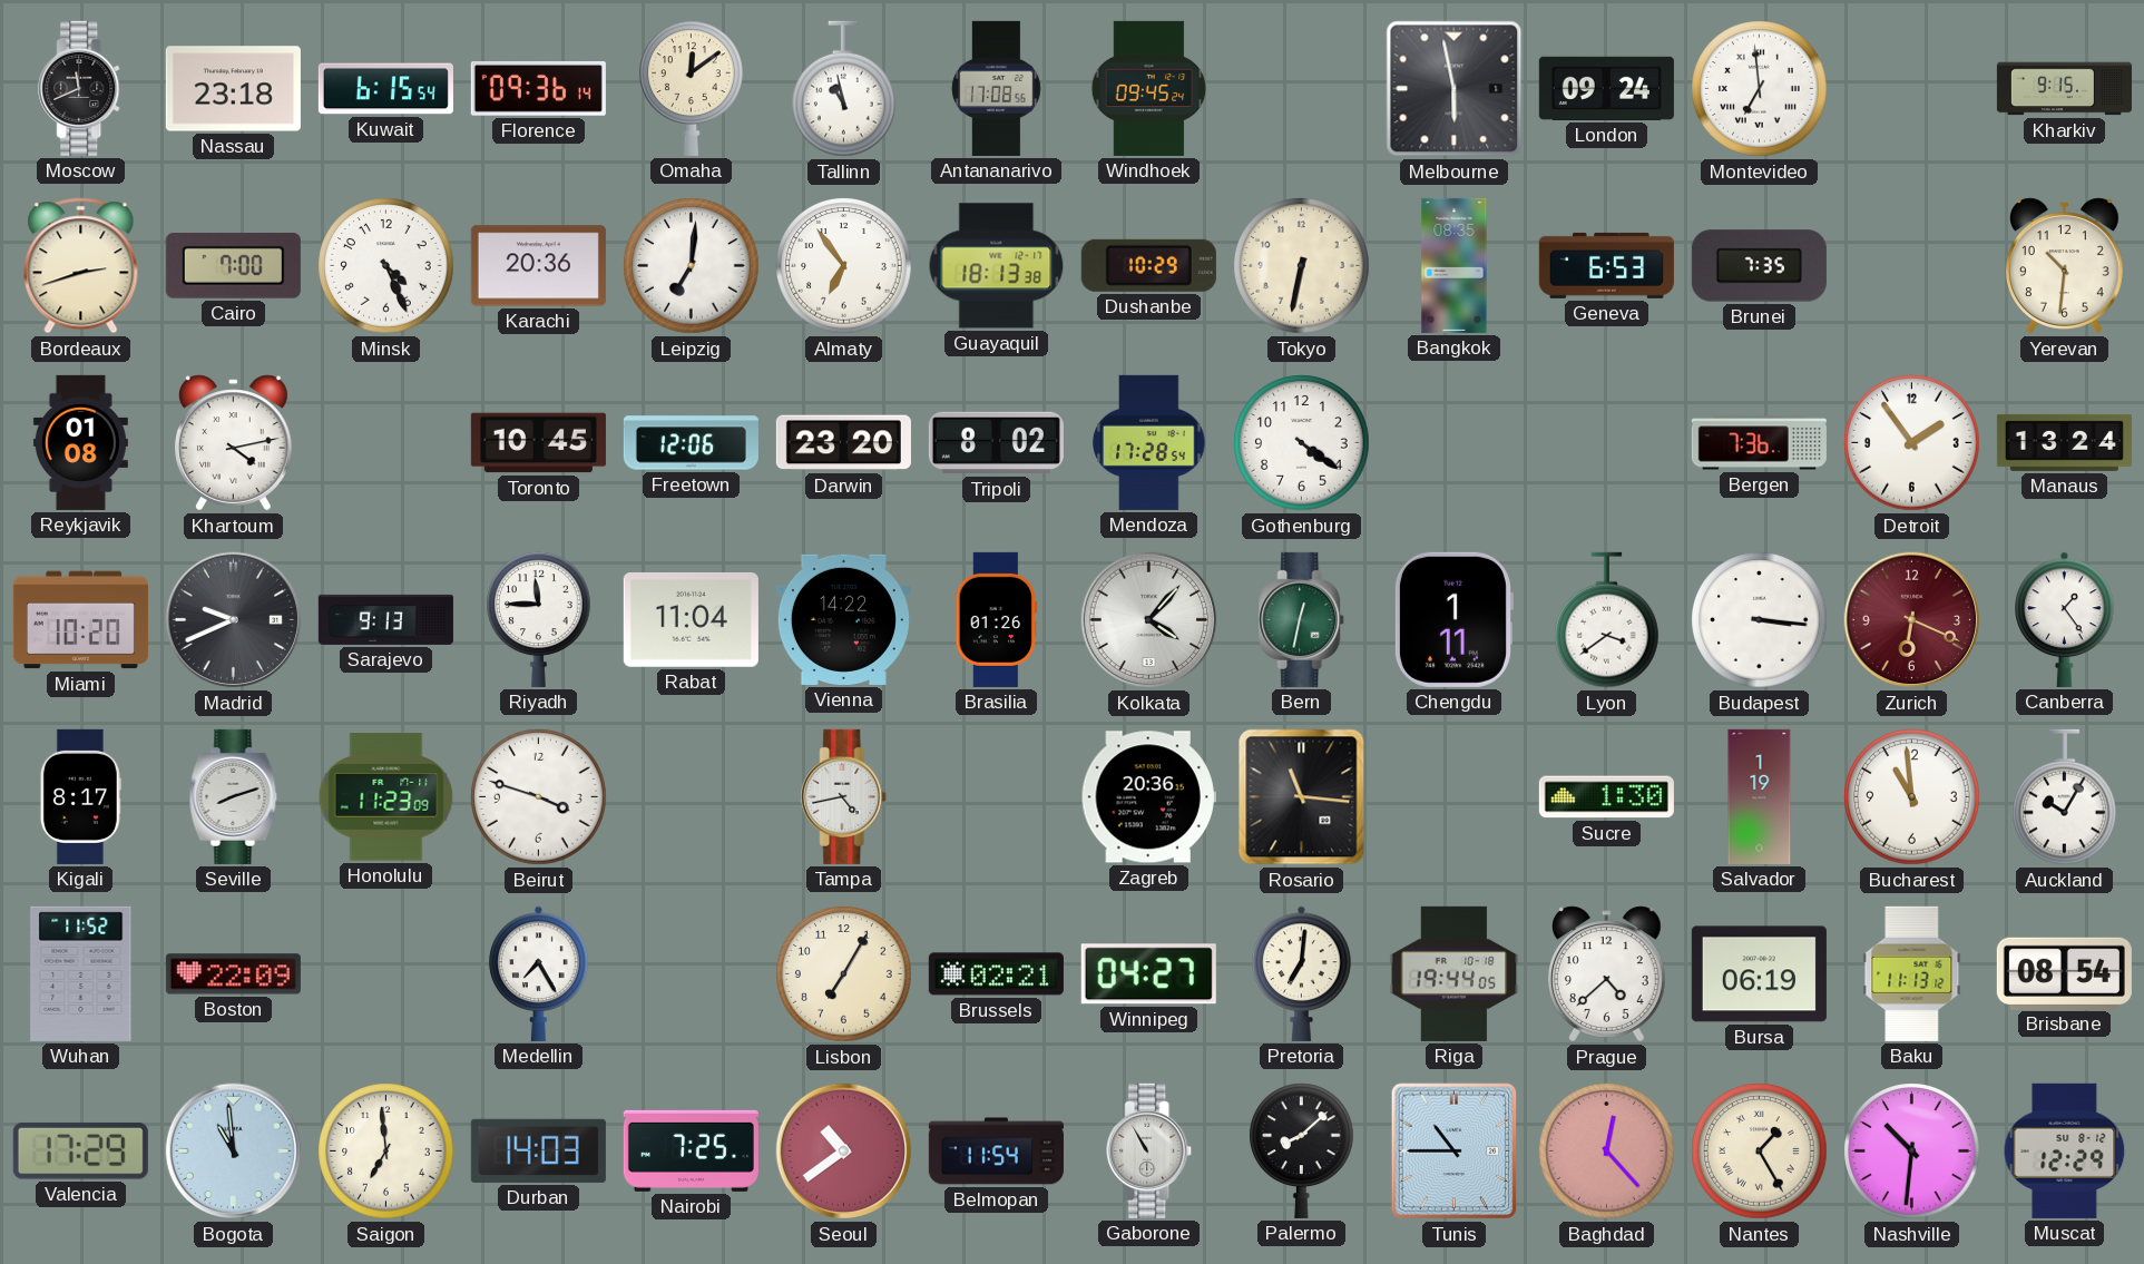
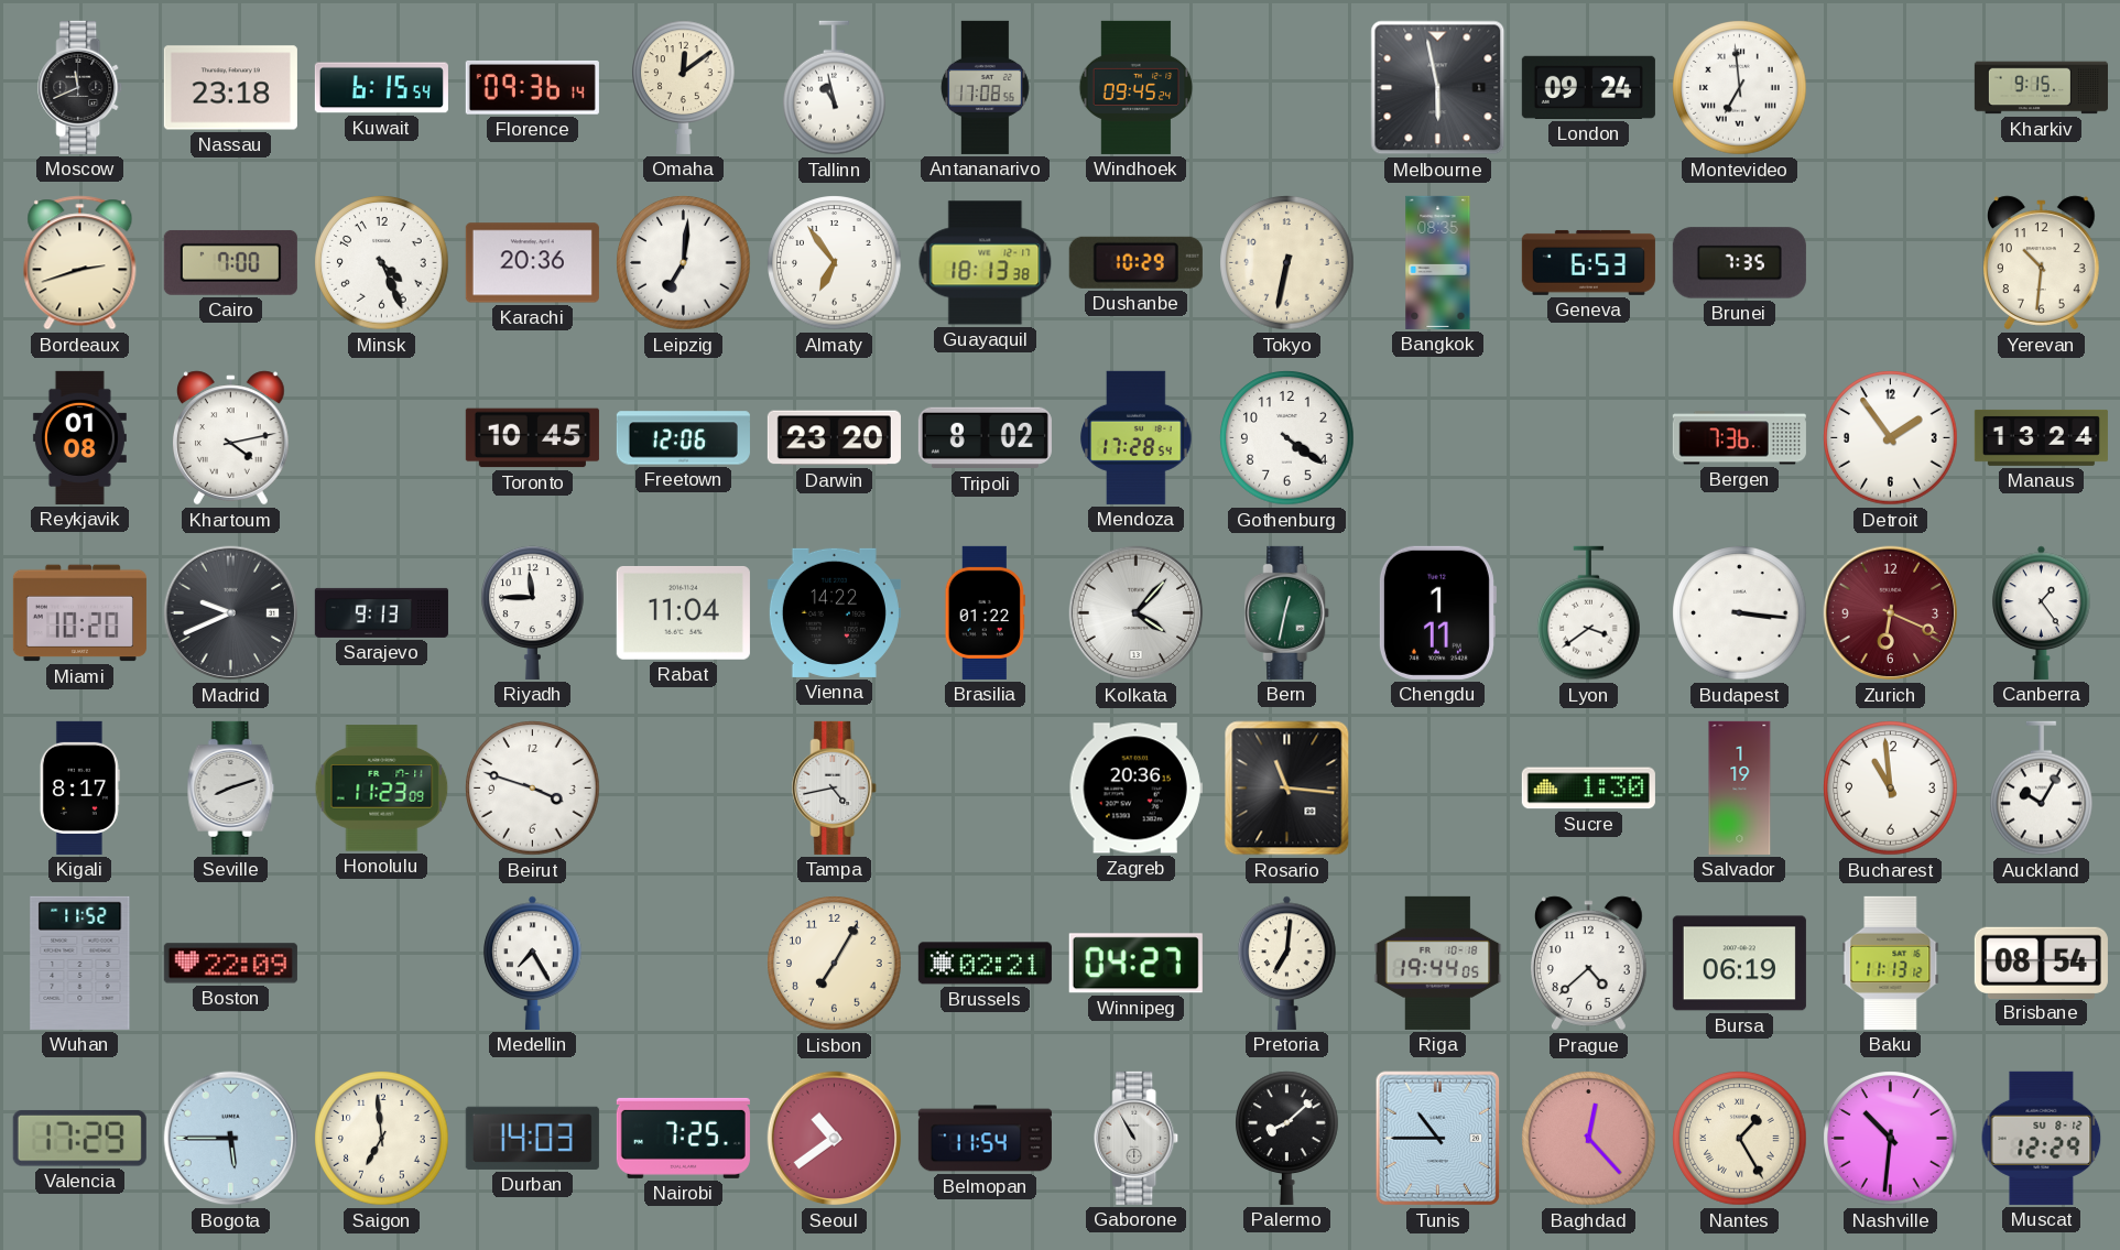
Brasilia: 01:26 -> 01:22 (985, 612)
Bogota: 10:59 -> 5:45 (231, 1139)
